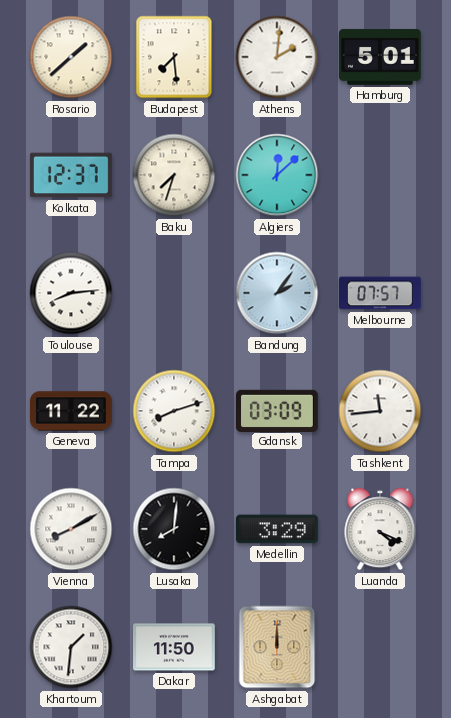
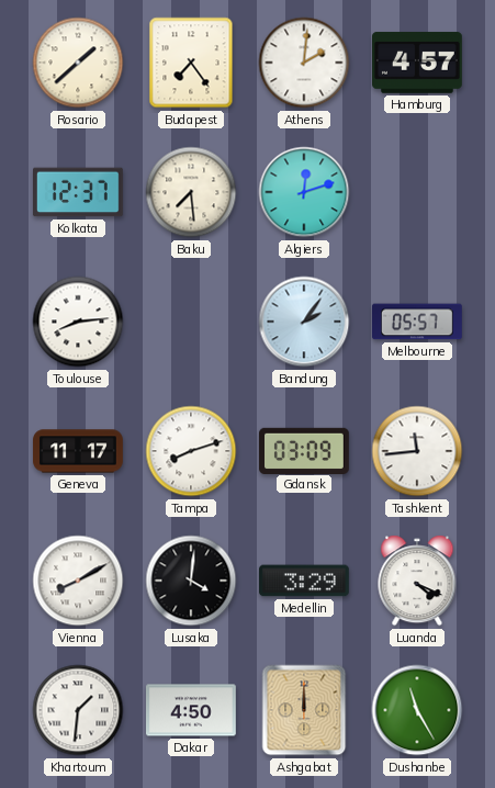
Budapest: 7:29 -> 7:24 (191, 63)
Hamburg: 5:01 -> 4:57 (418, 63)
Baku: 7:33 -> 7:29 (191, 192)
Algiers: 12:08 -> 12:12 (304, 192)
Melbourne: 07:57 -> 05:57 (418, 322)
Geneva: 11:22 -> 11:17 (78, 451)
Lusaka: 8:01 -> 4:01 (191, 581)
Dakar: 11:50 -> 4:50 (192, 710)
Dushanbe: none -> 11:25 (417, 710)
